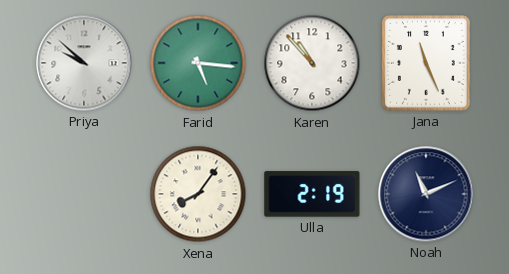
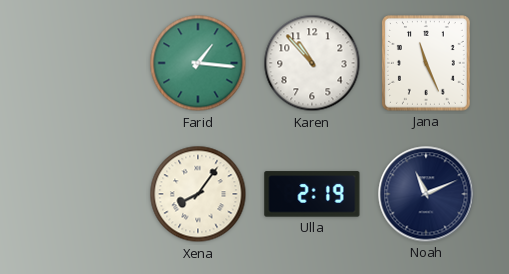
Priya: 9:52 -> none (84, 63)
Farid: 5:16 -> 1:16 (198, 63)
